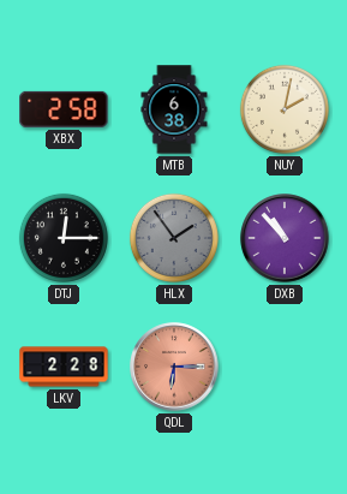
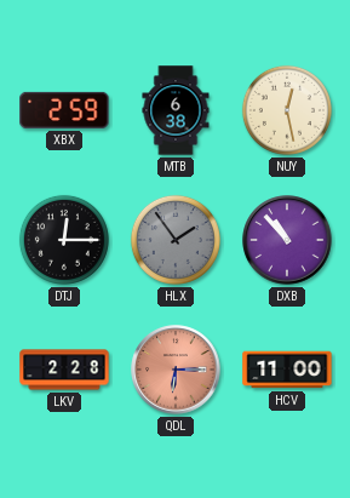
XBX: 2:58 -> 2:59 (64, 110)
NUY: 2:02 -> 12:28 (287, 110)
HCV: none -> 11:00 (287, 370)
